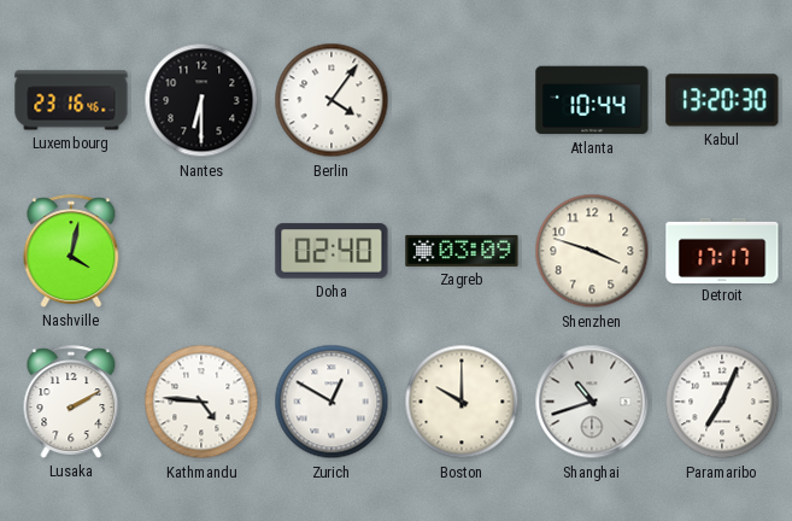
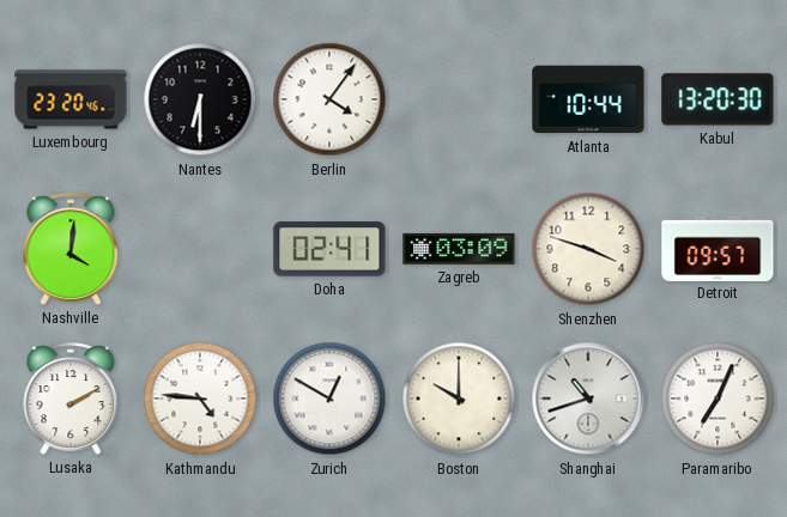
Luxembourg: 23:16 -> 23:20 (71, 99)
Nashville: 4:02 -> 4:01 (71, 249)
Doha: 02:40 -> 02:41 (329, 249)
Detroit: 17:17 -> 09:57 (718, 248)
